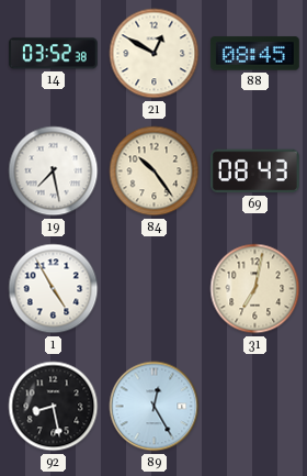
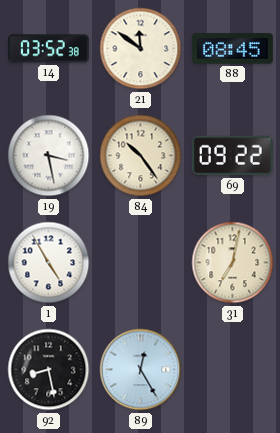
21: 12:50 -> 11:51 (141, 49)
19: 7:28 -> 3:28 (49, 156)
69: 08:43 -> 09:22 (232, 156)
